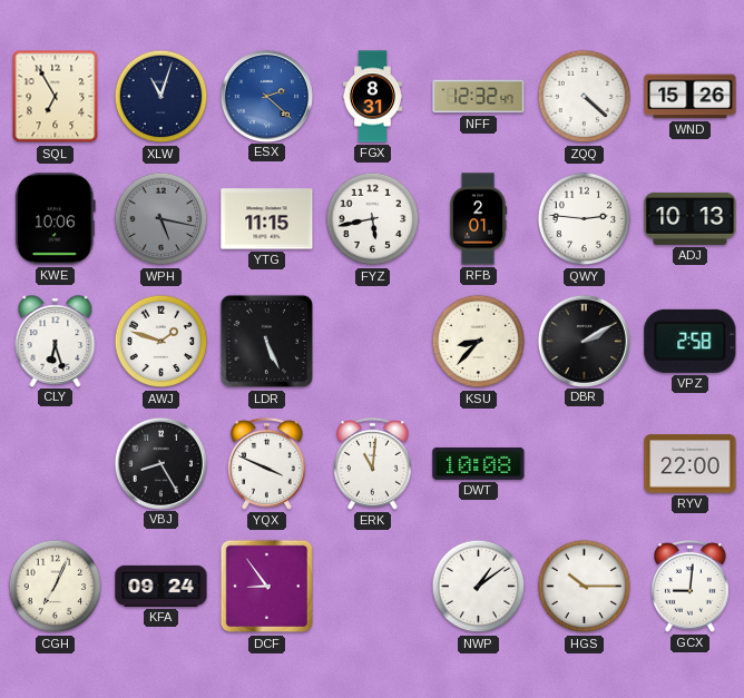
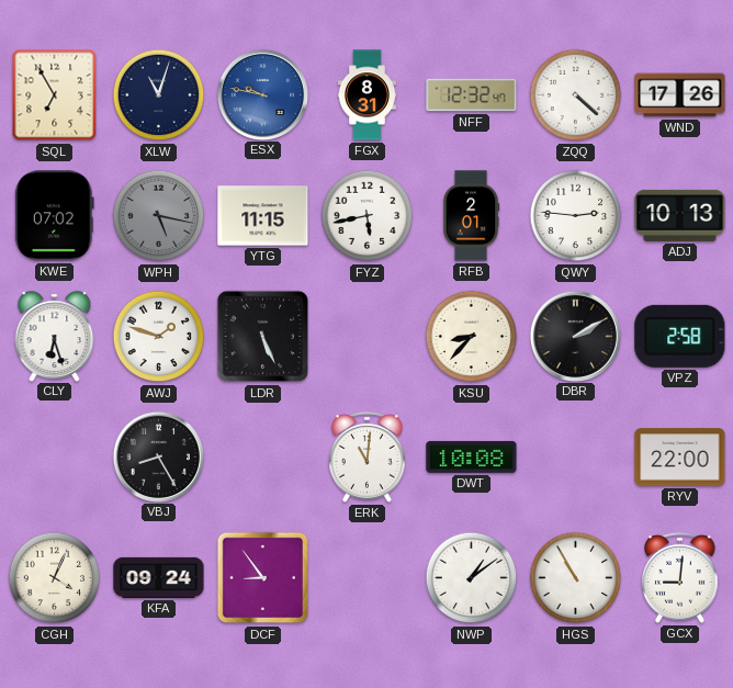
ESX: 2:22 -> 9:47 (262, 94)
WND: 15:26 -> 17:26 (680, 95)
KWE: 10:06 -> 07:02 (54, 216)
YQX: 3:49 -> none (267, 463)
CGH: 7:04 -> 4:04 (55, 578)
HGS: 10:15 -> 10:55 (576, 578)
